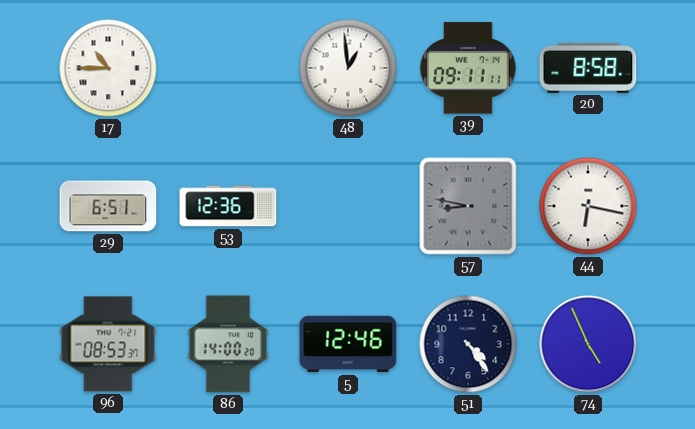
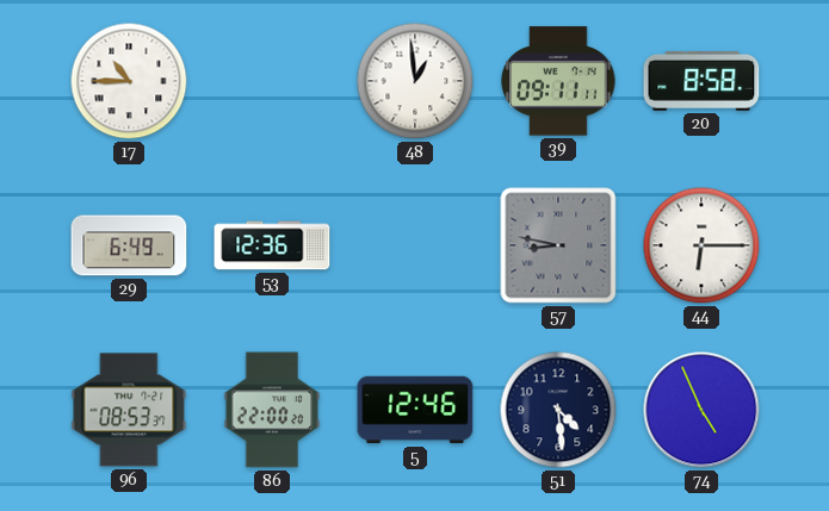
29: 6:51 -> 6:49 (129, 245)
44: 6:17 -> 6:15 (701, 245)
86: 14:00 -> 22:00 (272, 410)
51: 4:24 -> 4:29 (558, 410)
